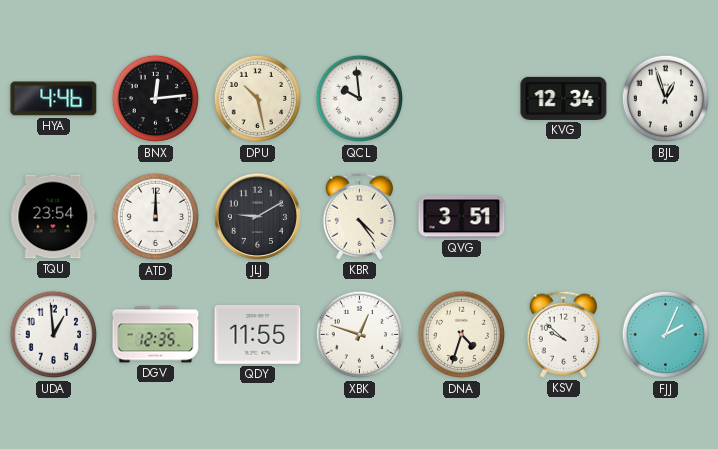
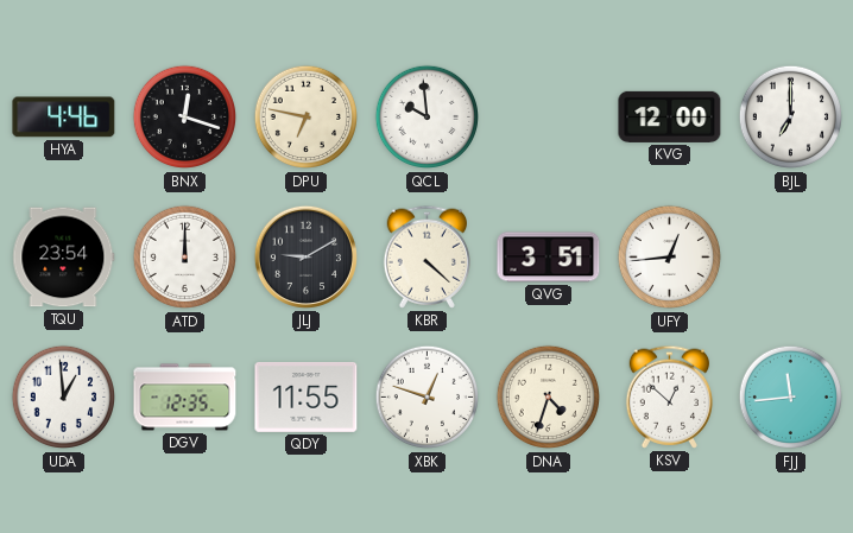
BNX: 12:14 -> 12:18 (185, 118)
DPU: 10:28 -> 6:47 (307, 118)
KVG: 12:34 -> 12:00 (670, 116)
BJL: 12:57 -> 7:00 (791, 118)
KBR: 4:24 -> 4:22 (428, 256)
UFY: none -> 12:44 (670, 258)
KSV: 9:52 -> 12:52 (670, 396)
FJJ: 2:04 -> 11:44 (791, 398)
